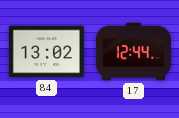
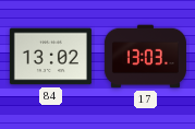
17: 12:44 -> 13:03 (145, 57)
